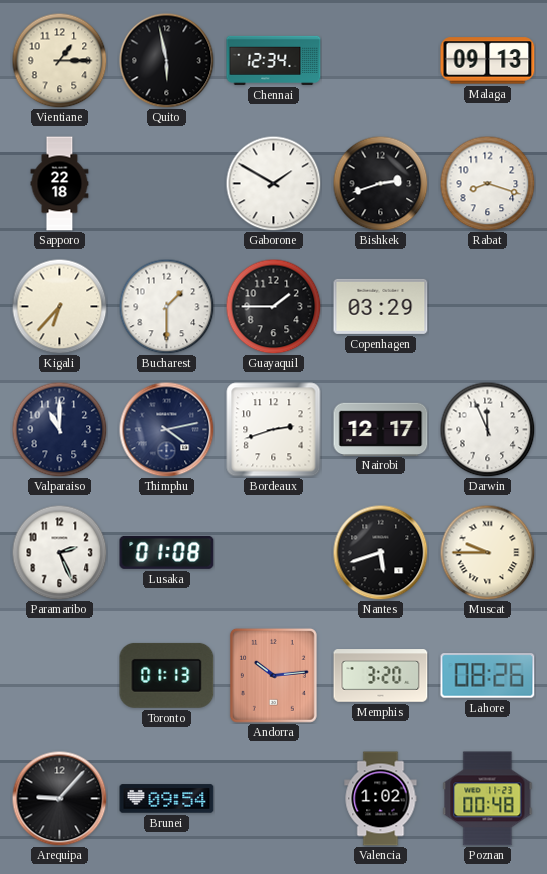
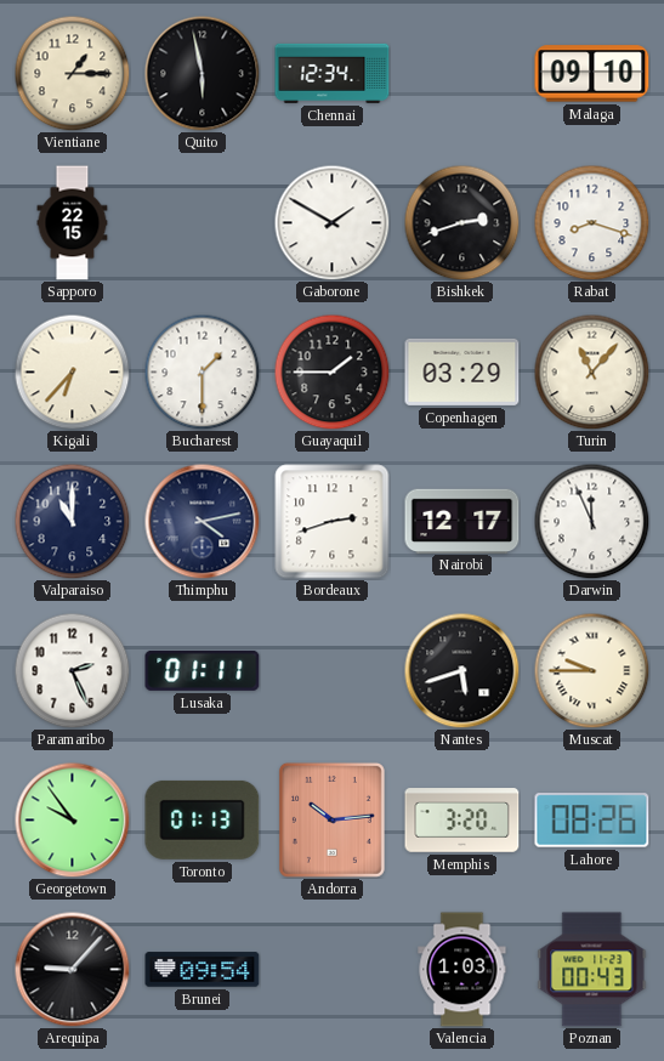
Malaga: 09:13 -> 09:10 (592, 74)
Sapporo: 22:18 -> 22:15 (73, 223)
Turin: none -> 11:07 (591, 371)
Lusaka: 01:08 -> 01:11 (203, 670)
Georgetown: none -> 9:54 (72, 819)
Valencia: 1:02 -> 1:03 (462, 970)
Poznan: 00:48 -> 00:43 (592, 970)
